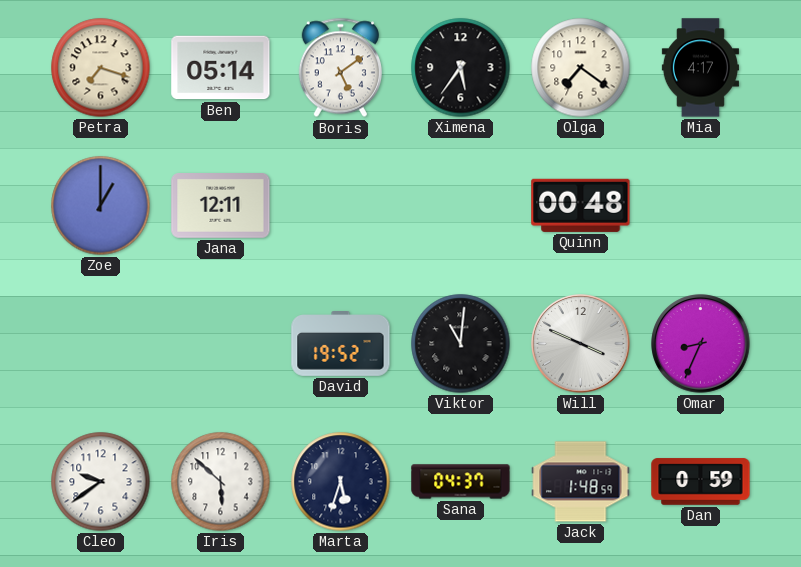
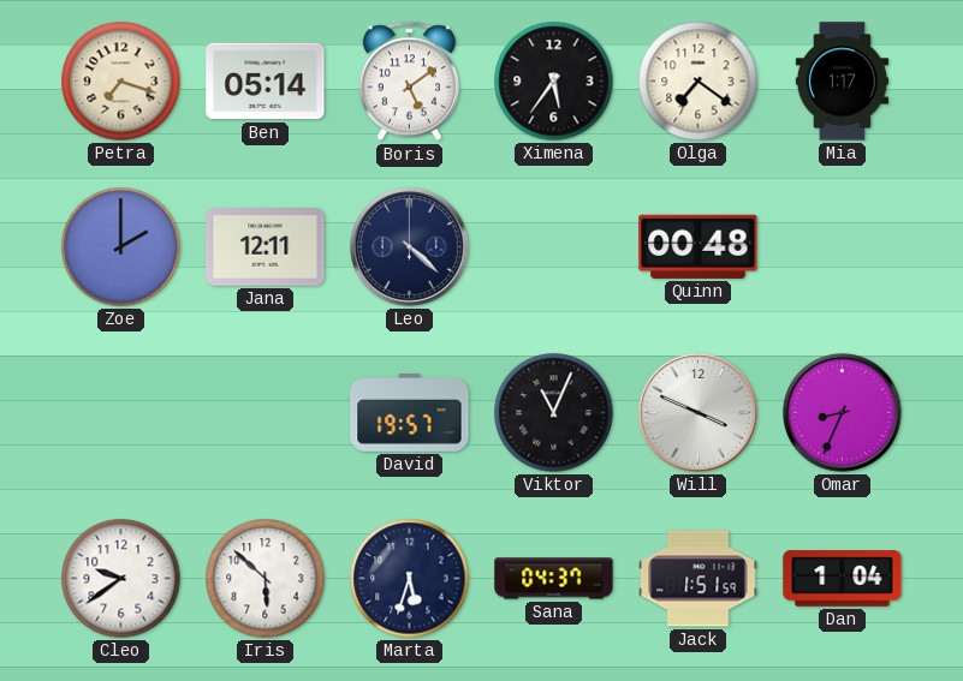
Mia: 4:17 -> 1:17 (842, 82)
Zoe: 1:00 -> 2:00 (121, 247)
Leo: none -> 4:22 (410, 247)
David: 19:52 -> 19:57 (410, 413)
Viktor: 11:01 -> 11:04 (554, 413)
Jack: 1:48 -> 1:51 (699, 579)
Dan: 0:59 -> 1:04 (843, 579)
